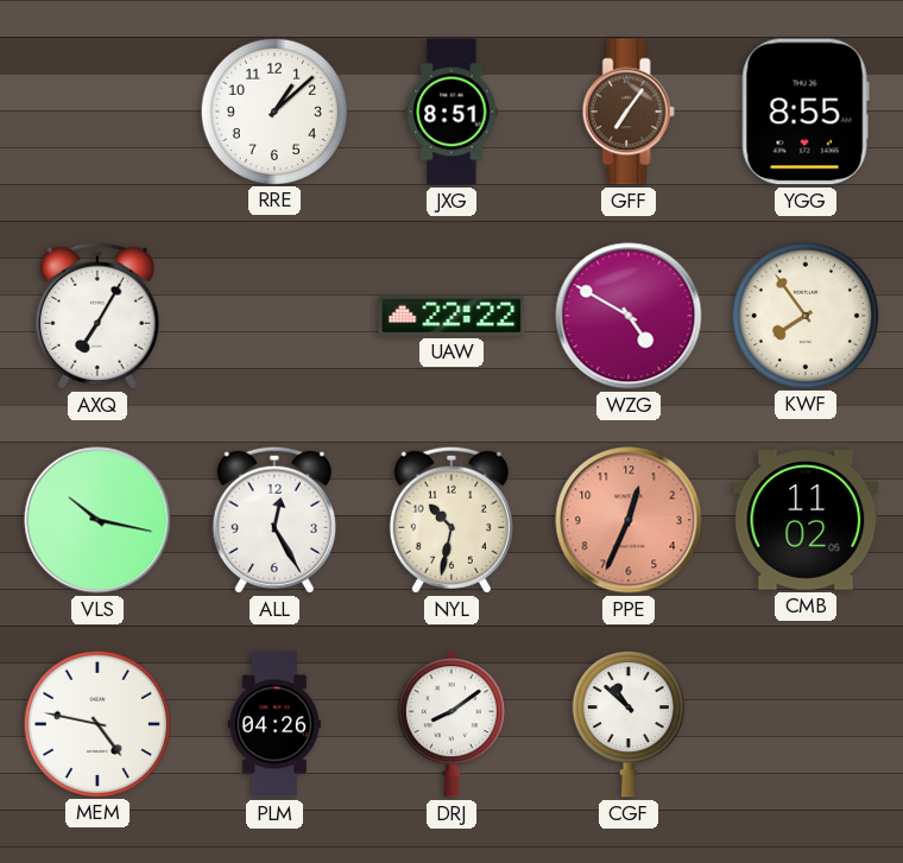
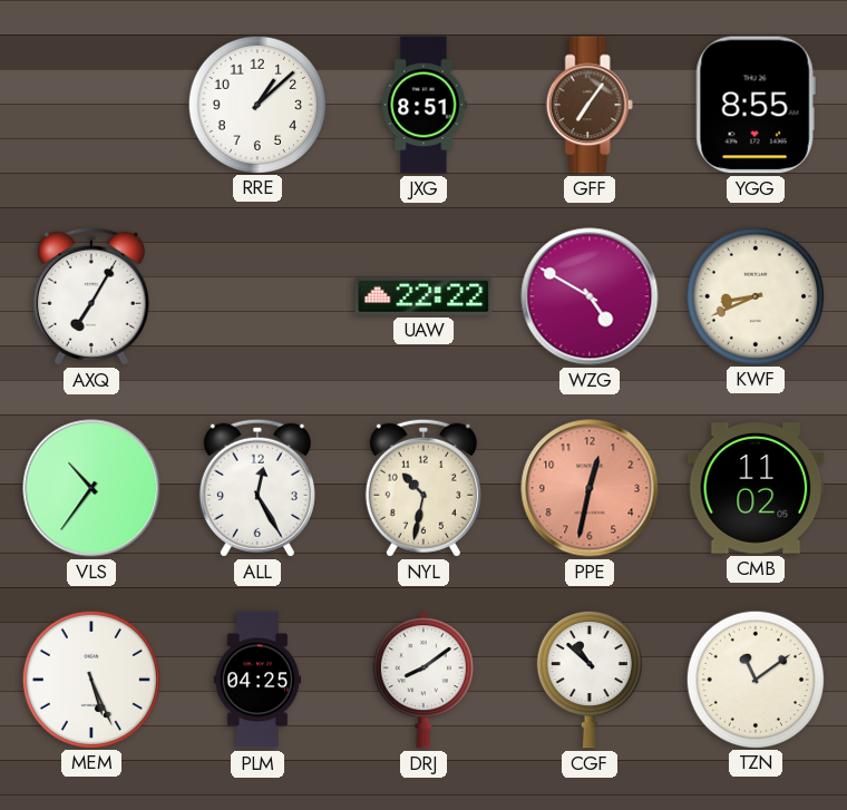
KWF: 7:54 -> 8:41 (754, 295)
VLS: 10:17 -> 10:36 (91, 488)
PPE: 12:34 -> 12:32 (590, 488)
MEM: 4:47 -> 5:26 (90, 679)
PLM: 04:26 -> 04:25 (257, 680)
TZN: none -> 11:09 (754, 679)
